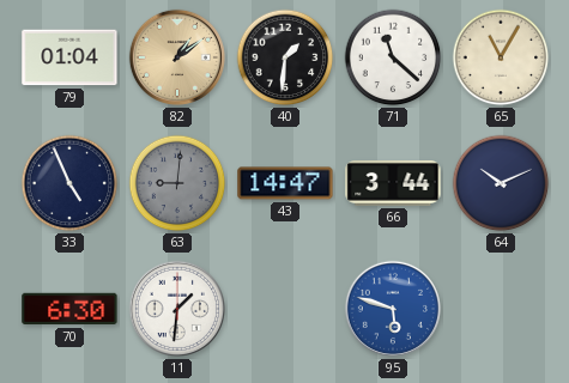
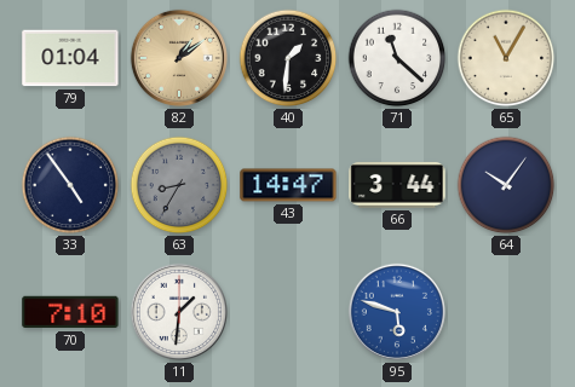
33: 4:56 -> 4:54 (70, 185)
63: 9:01 -> 8:35 (179, 185)
64: 10:11 -> 10:06 (506, 185)
70: 6:30 -> 7:10 (70, 312)
